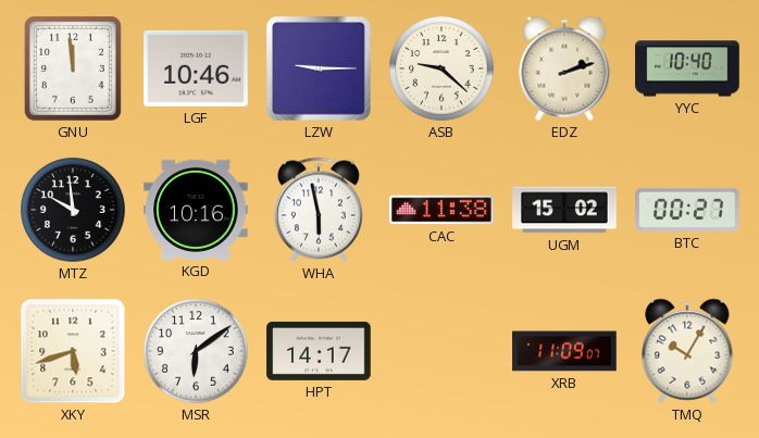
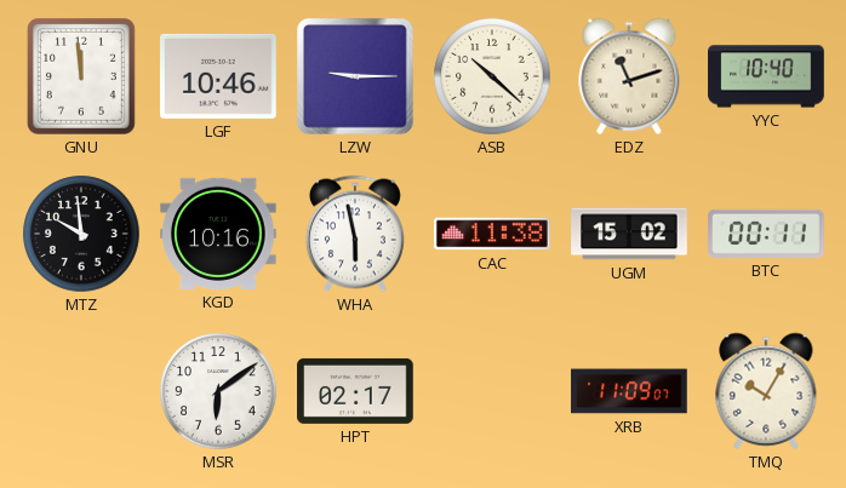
ASB: 9:22 -> 10:22 (492, 76)
EDZ: 2:12 -> 11:12 (629, 76)
BTC: 00:27 -> 00:11 (767, 234)
XKY: 5:42 -> none (73, 351)
HPT: 14:17 -> 02:17 (355, 391)
